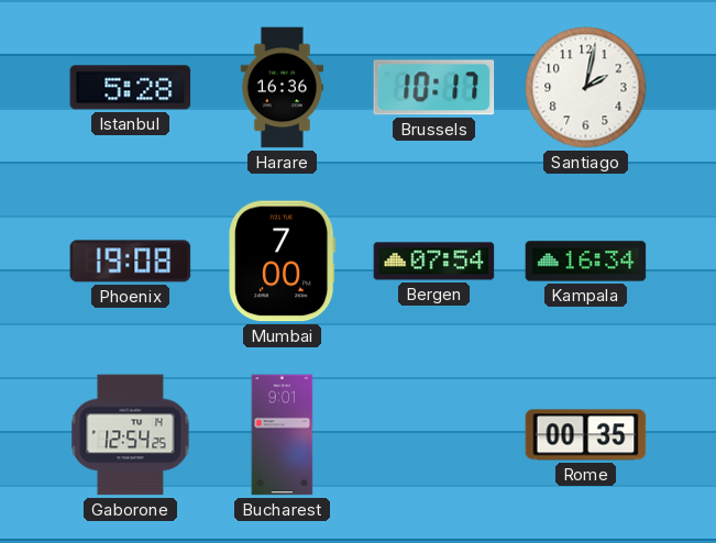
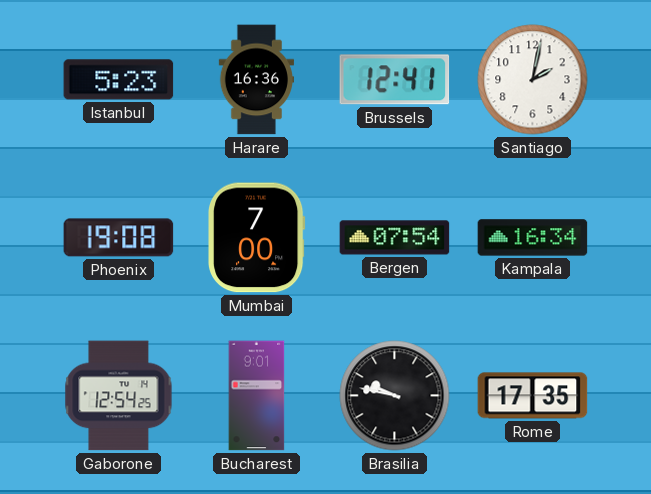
Istanbul: 5:28 -> 5:23 (119, 80)
Brussels: 10:17 -> 12:41 (395, 80)
Brasilia: none -> 9:47 (395, 396)
Rome: 00:35 -> 17:35 (533, 396)
